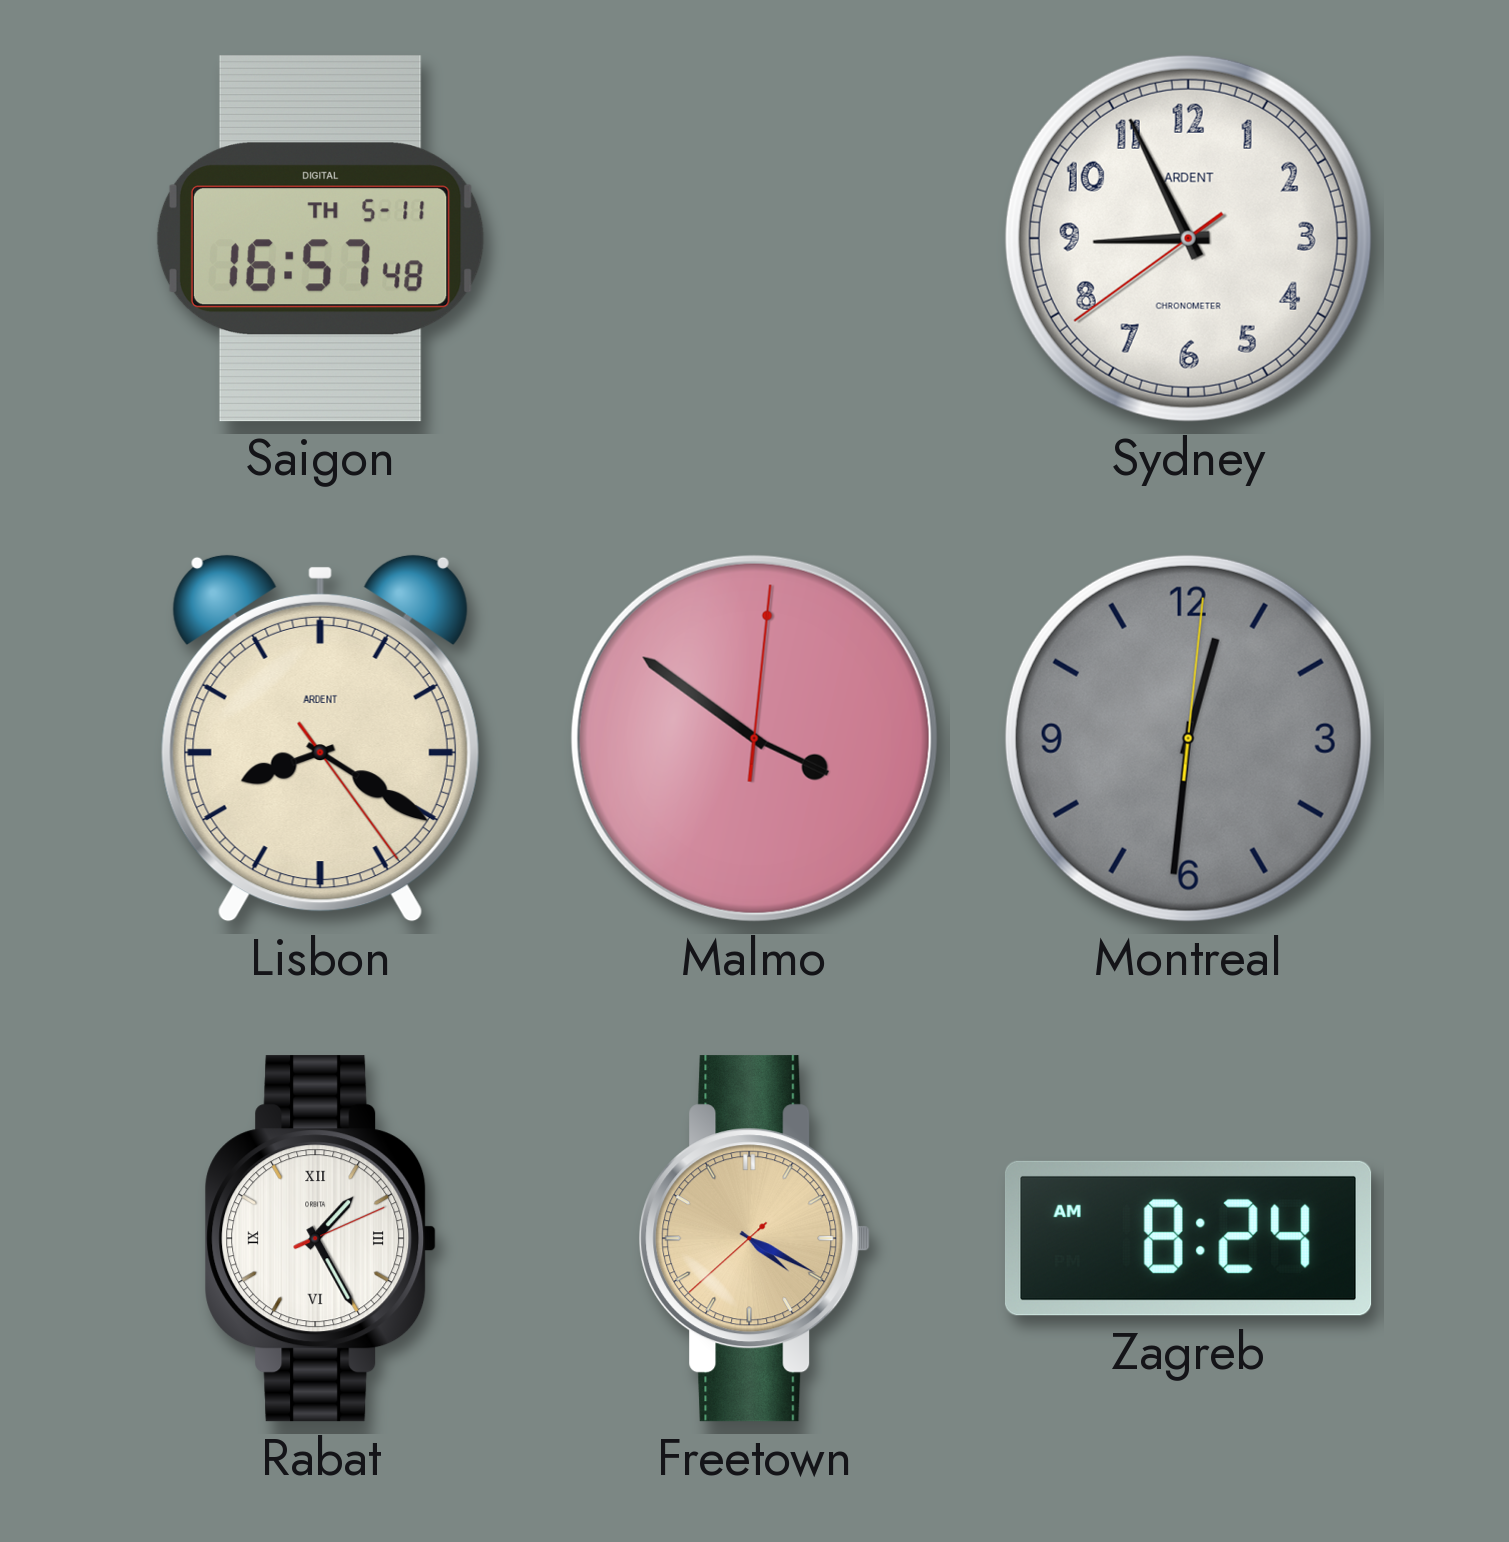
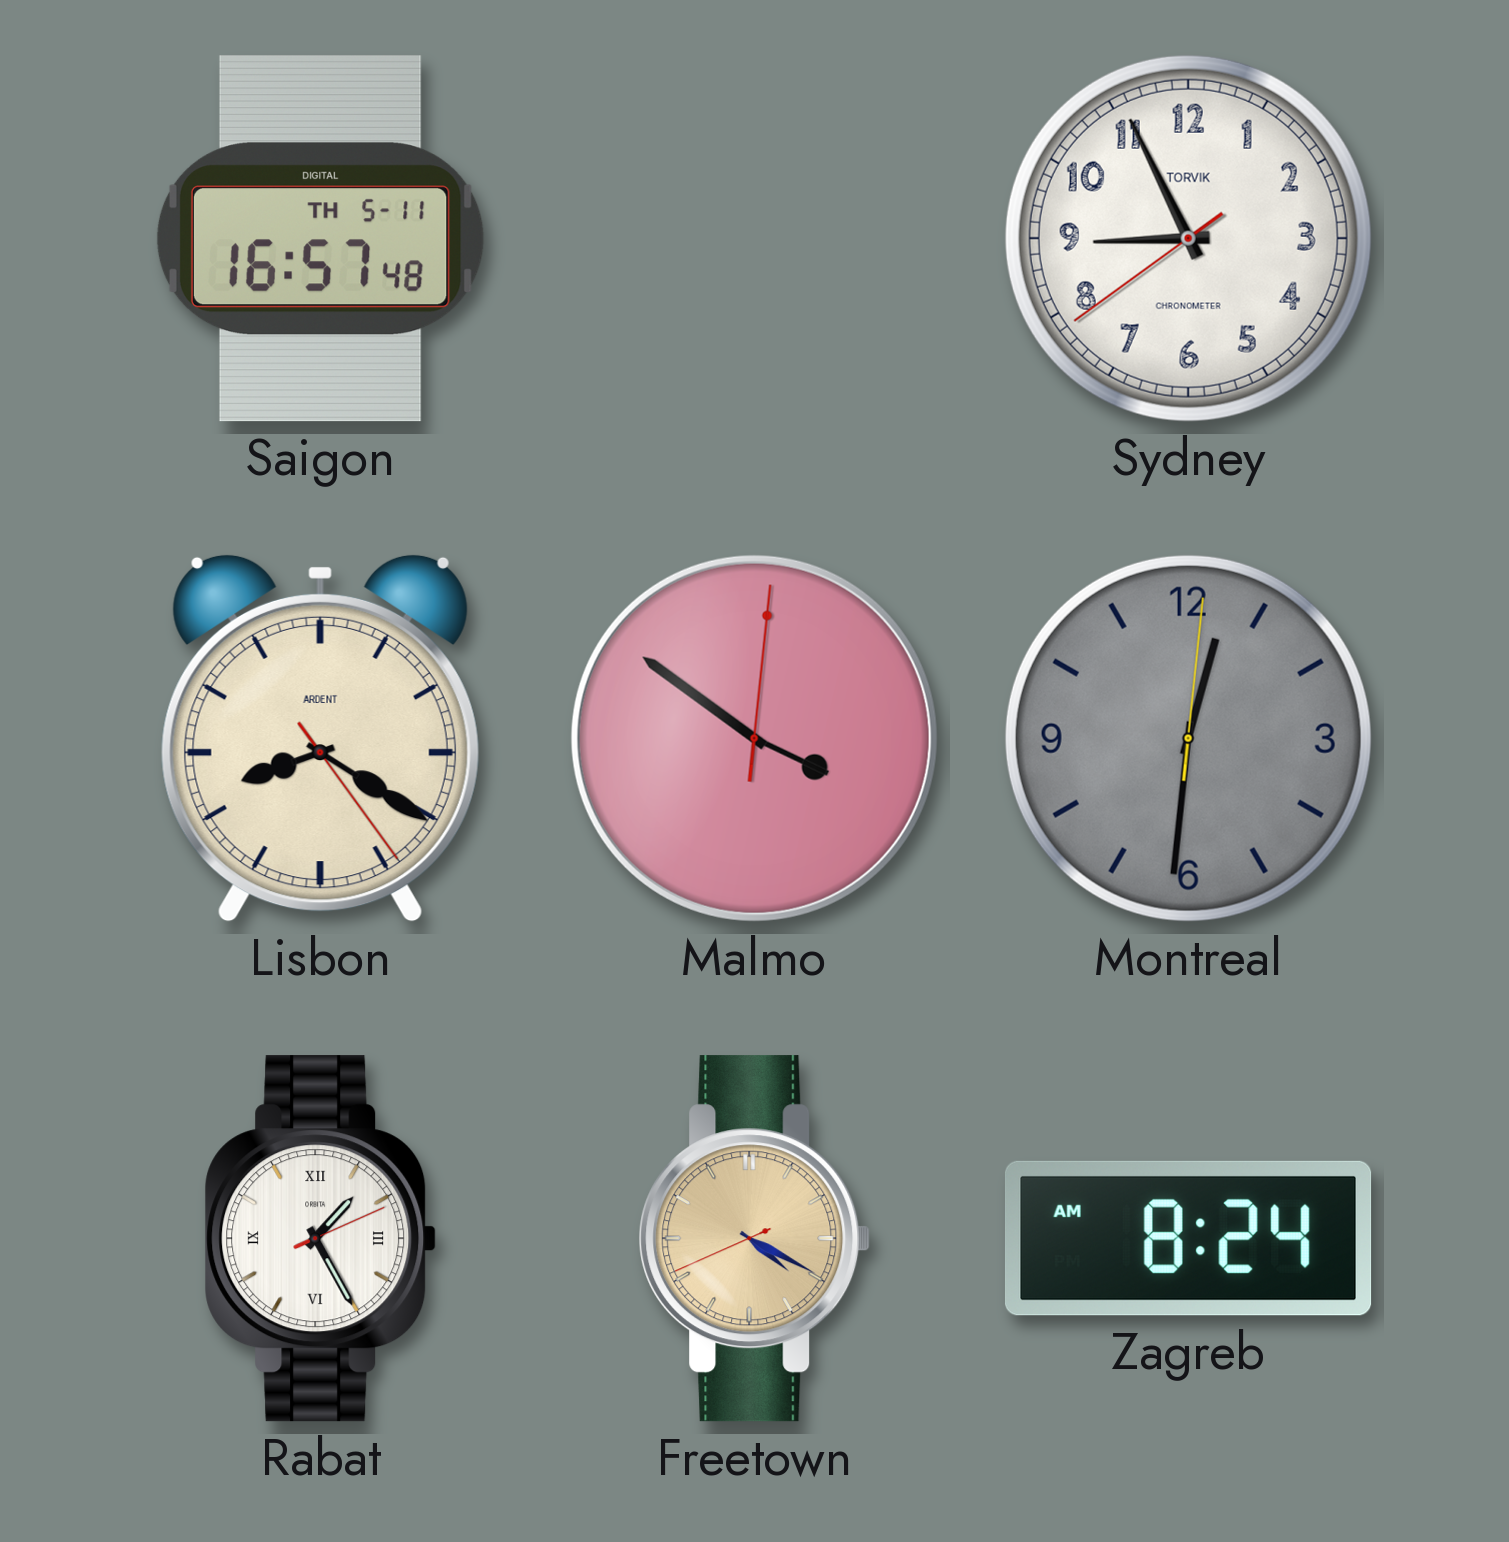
Sydney brand: ARDENT -> TORVIK (1188, 238)
Freetown: 4:19:38 -> 4:19:41 (755, 1239)
